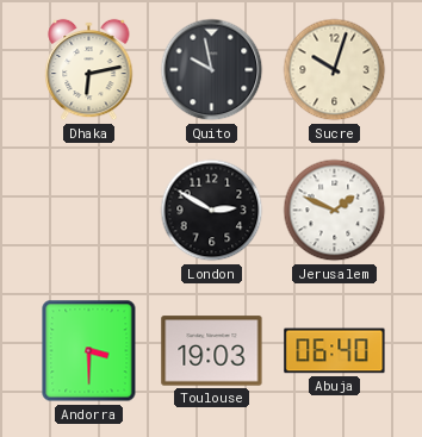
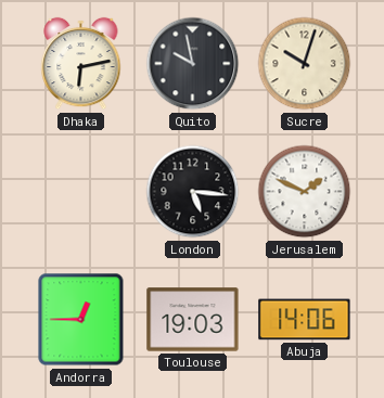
London: 2:50 -> 5:16 (193, 192)
Andorra: 3:30 -> 12:45 (81, 320)
Abuja: 06:40 -> 14:06 (305, 320)
